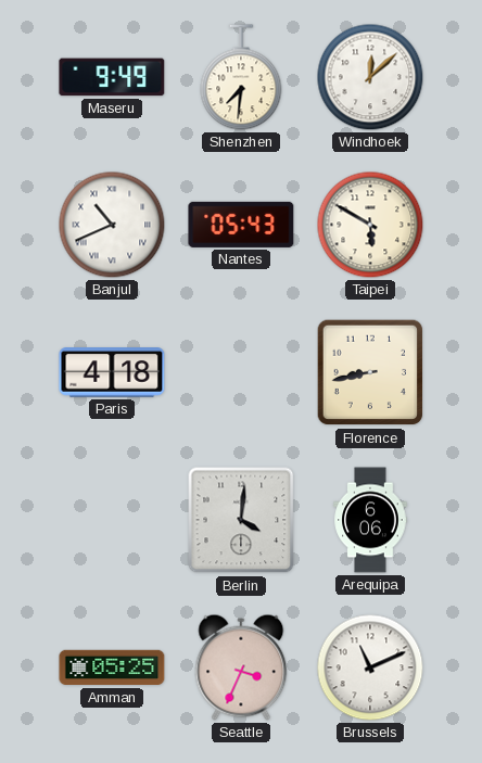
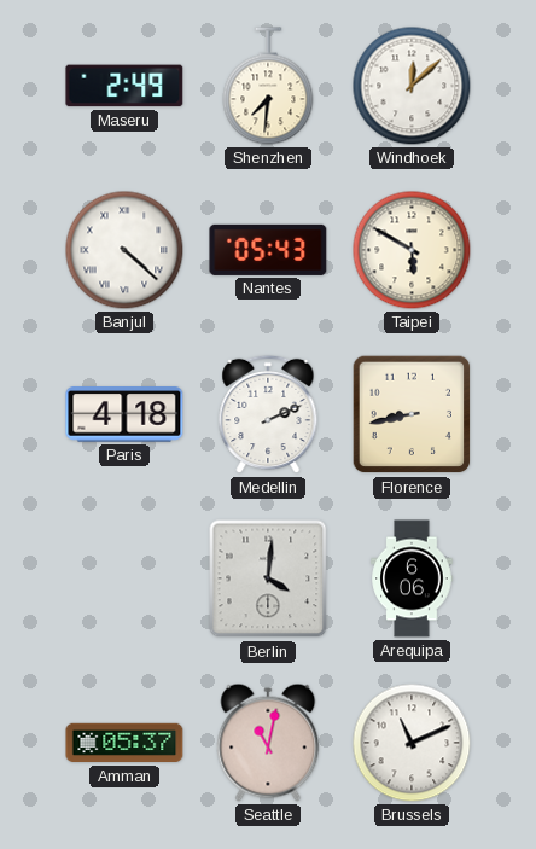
Maseru: 9:49 -> 2:49 (124, 86)
Banjul: 10:41 -> 4:22 (124, 250)
Medellin: none -> 2:11 (268, 414)
Amman: 05:25 -> 05:37 (124, 743)
Seattle: 3:34 -> 11:02 (268, 743)
